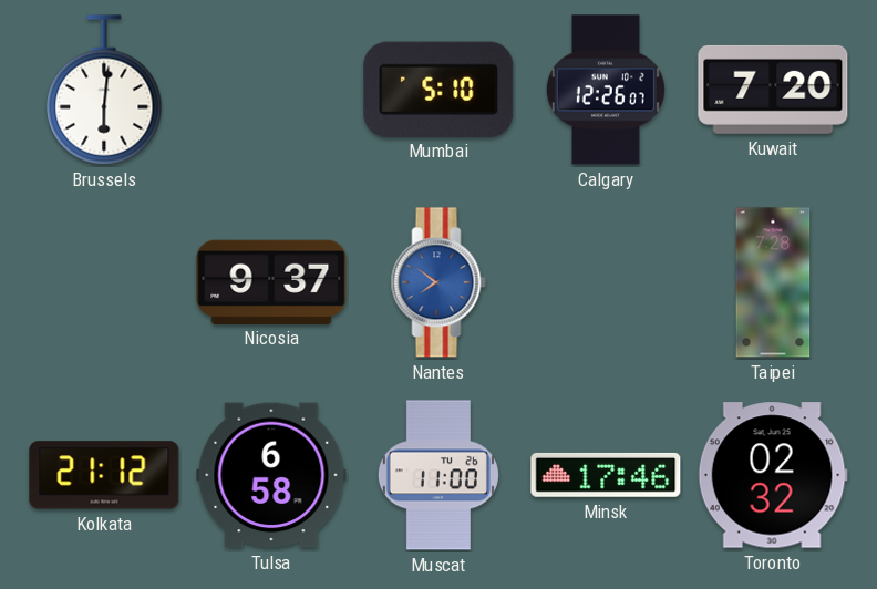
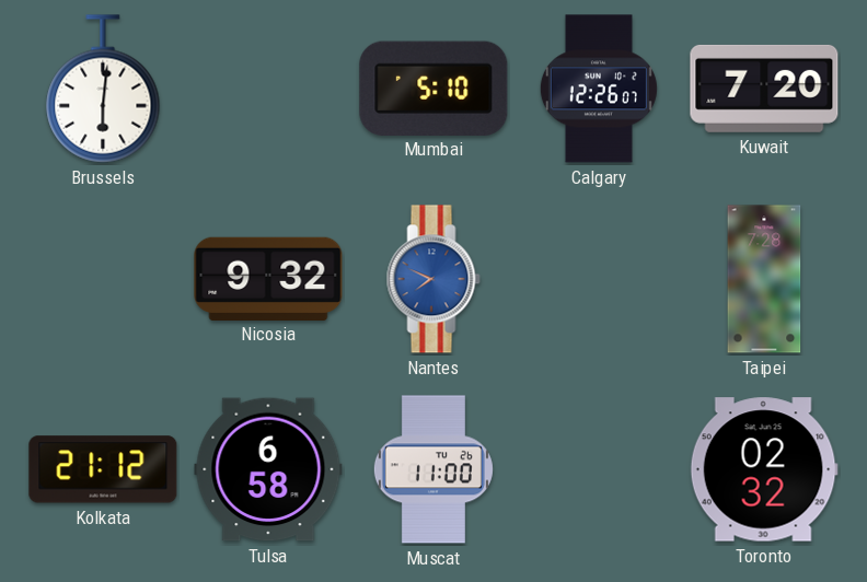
Nicosia: 9:37 -> 9:32 (268, 278)
Nantes: 7:51 -> 7:49 (433, 279)
Minsk: 17:46 -> none (606, 475)
